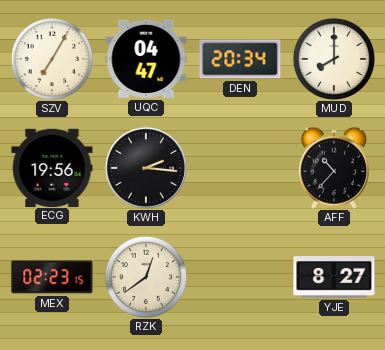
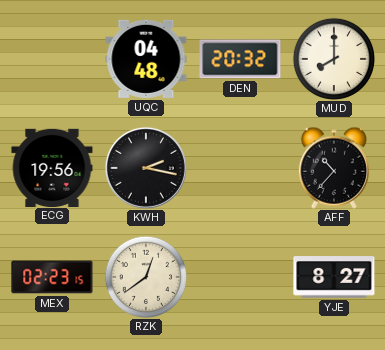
SZV: 7:05 -> none (51, 58)
UQC: 04:47 -> 04:48 (146, 59)
DEN: 20:34 -> 20:32 (240, 59)
KWH: 2:16 -> 2:17 (146, 168)
